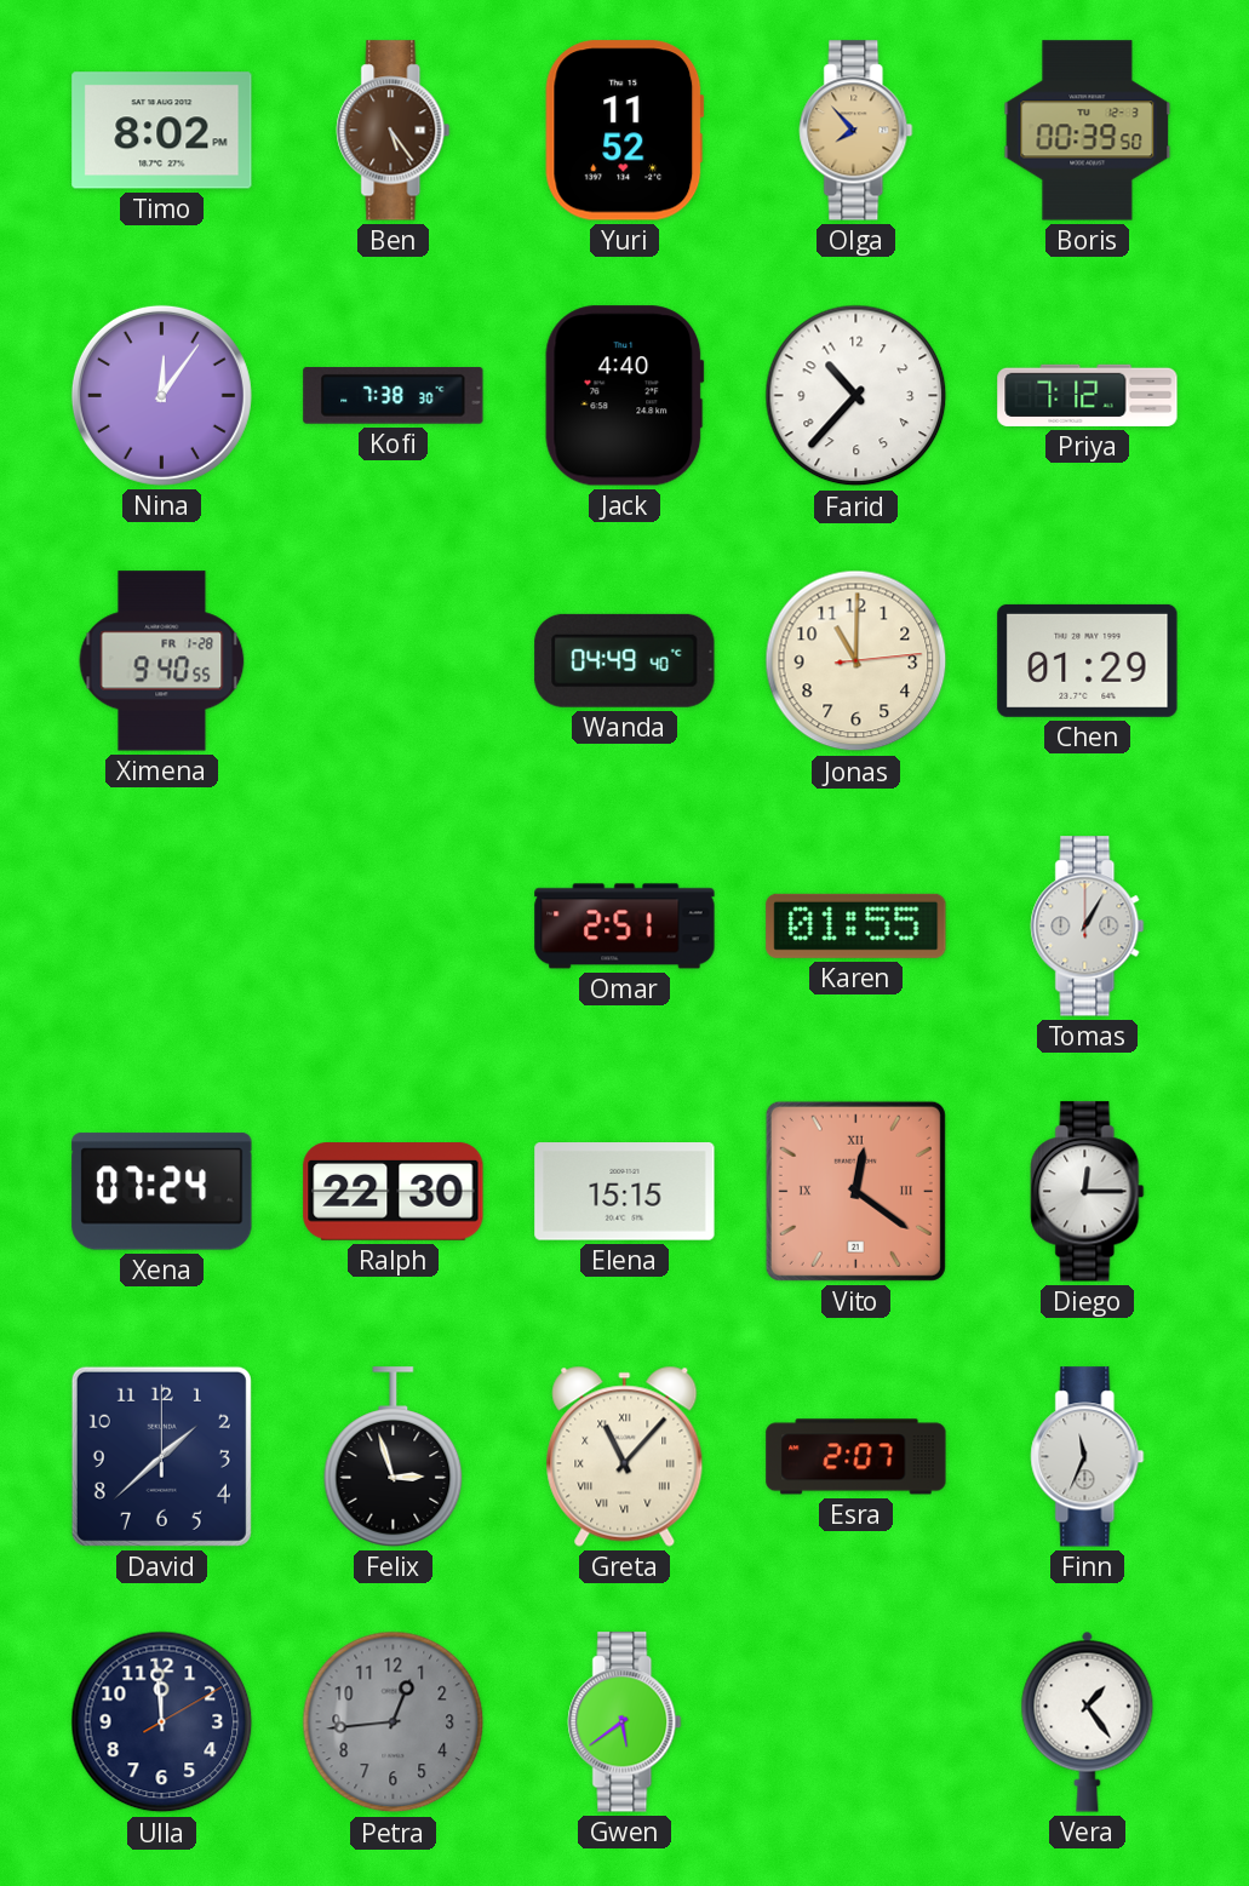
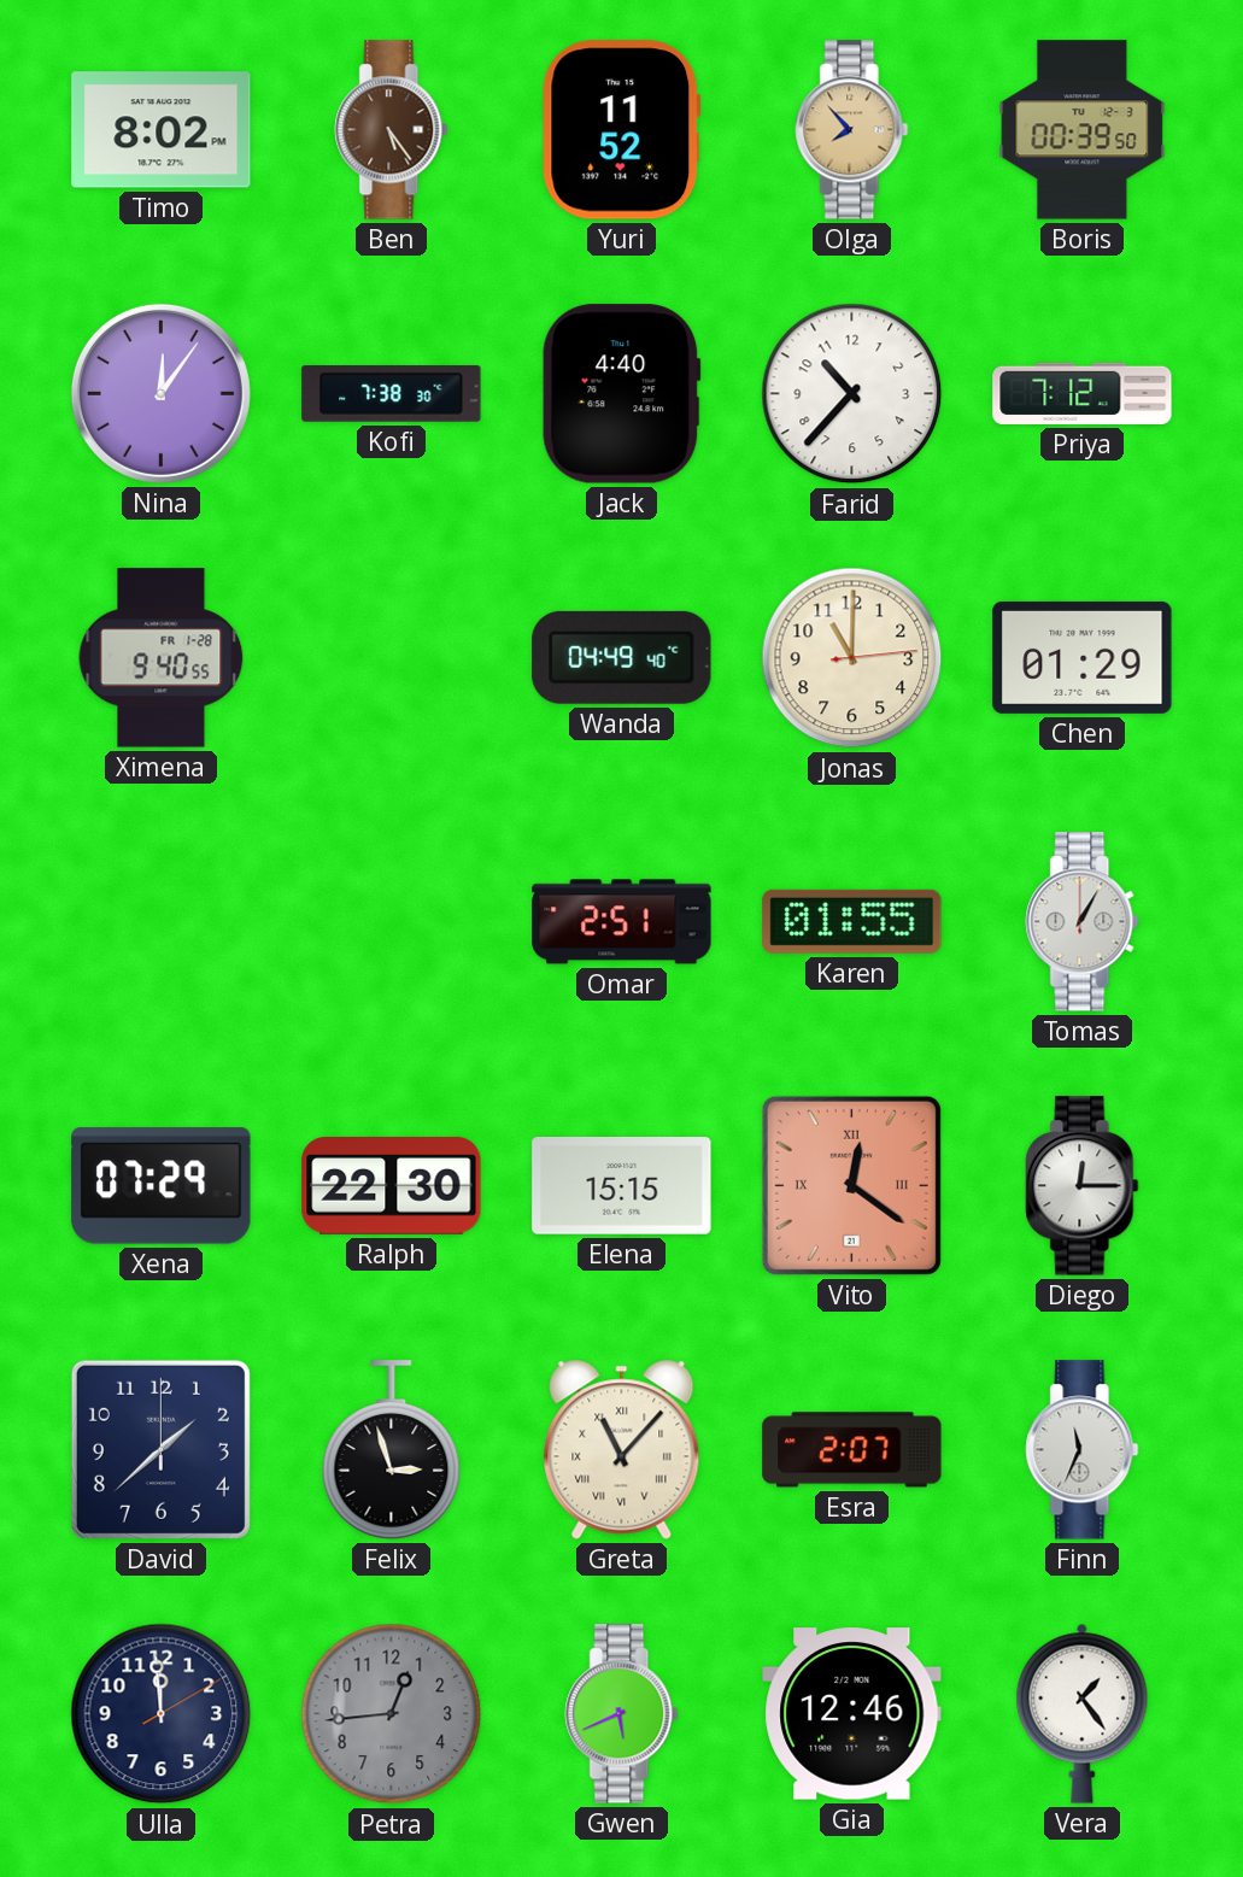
Xena: 07:24 -> 07:29 (162, 1186)
Gwen: 5:39 -> 5:41 (622, 1714)
Gia: none -> 12:46 (852, 1714)
